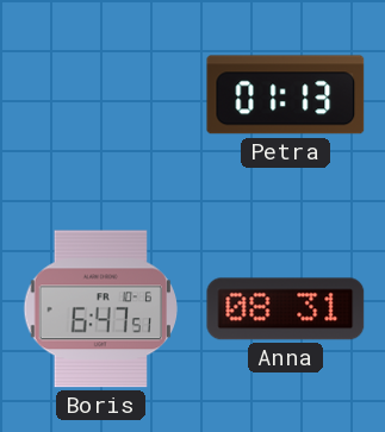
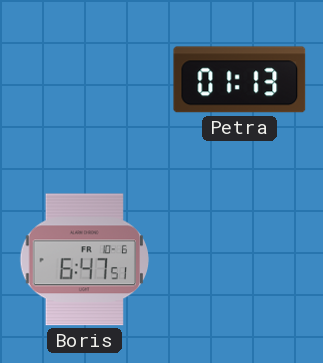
Anna: 08:31 -> none (286, 309)
